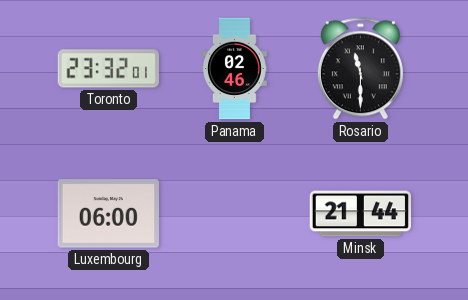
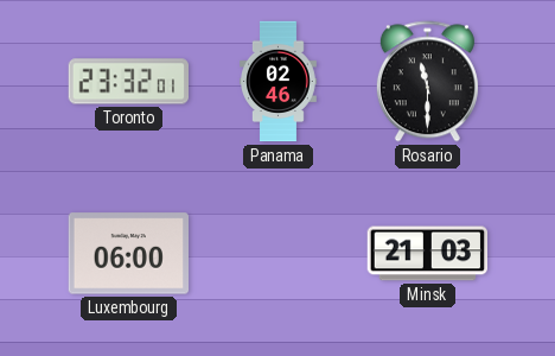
Minsk: 21:44 -> 21:03 (428, 254)
